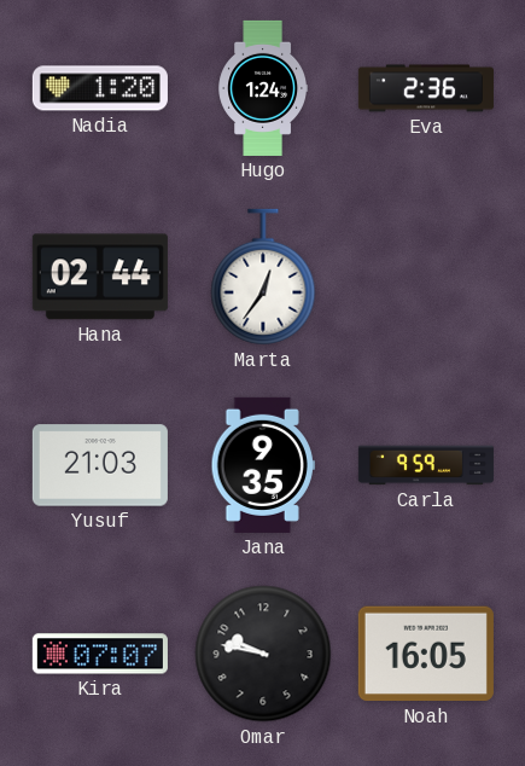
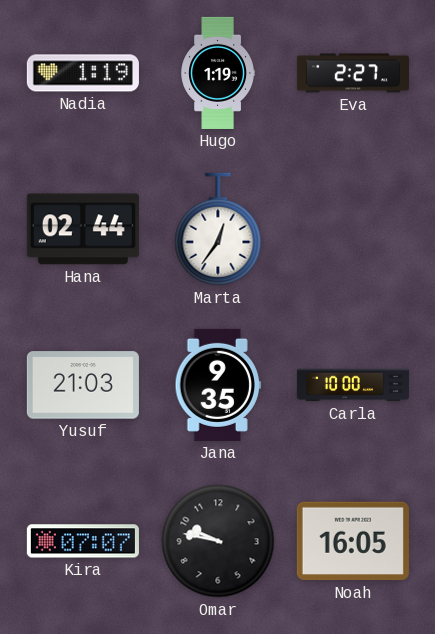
Nadia: 1:20 -> 1:19 (83, 73)
Hugo: 1:24 -> 1:19 (217, 73)
Eva: 2:36 -> 2:27 (353, 73)
Carla: 9:59 -> 10:00 (353, 385)
